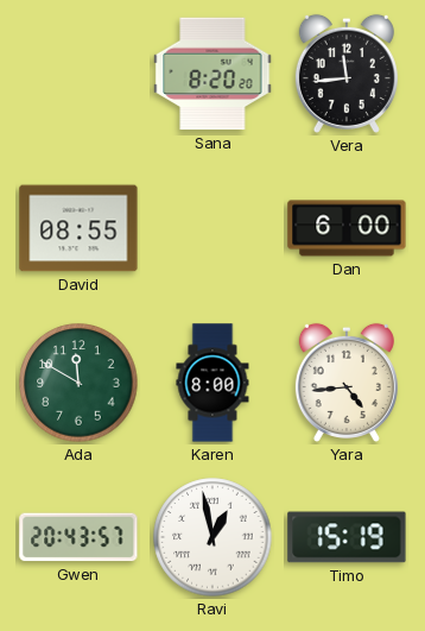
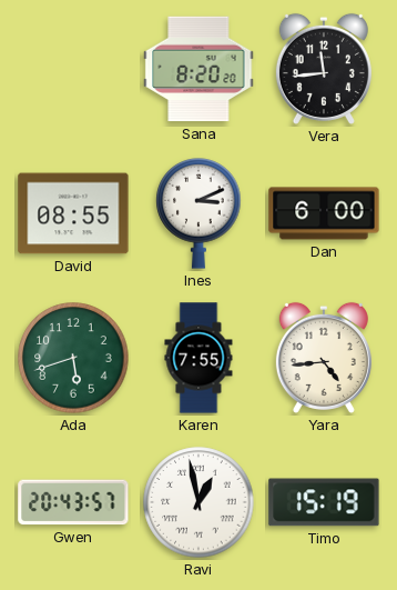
Ines: none -> 3:11 (198, 214)
Ada: 11:50 -> 5:42 (73, 358)
Karen: 8:00 -> 7:55 (198, 358)
